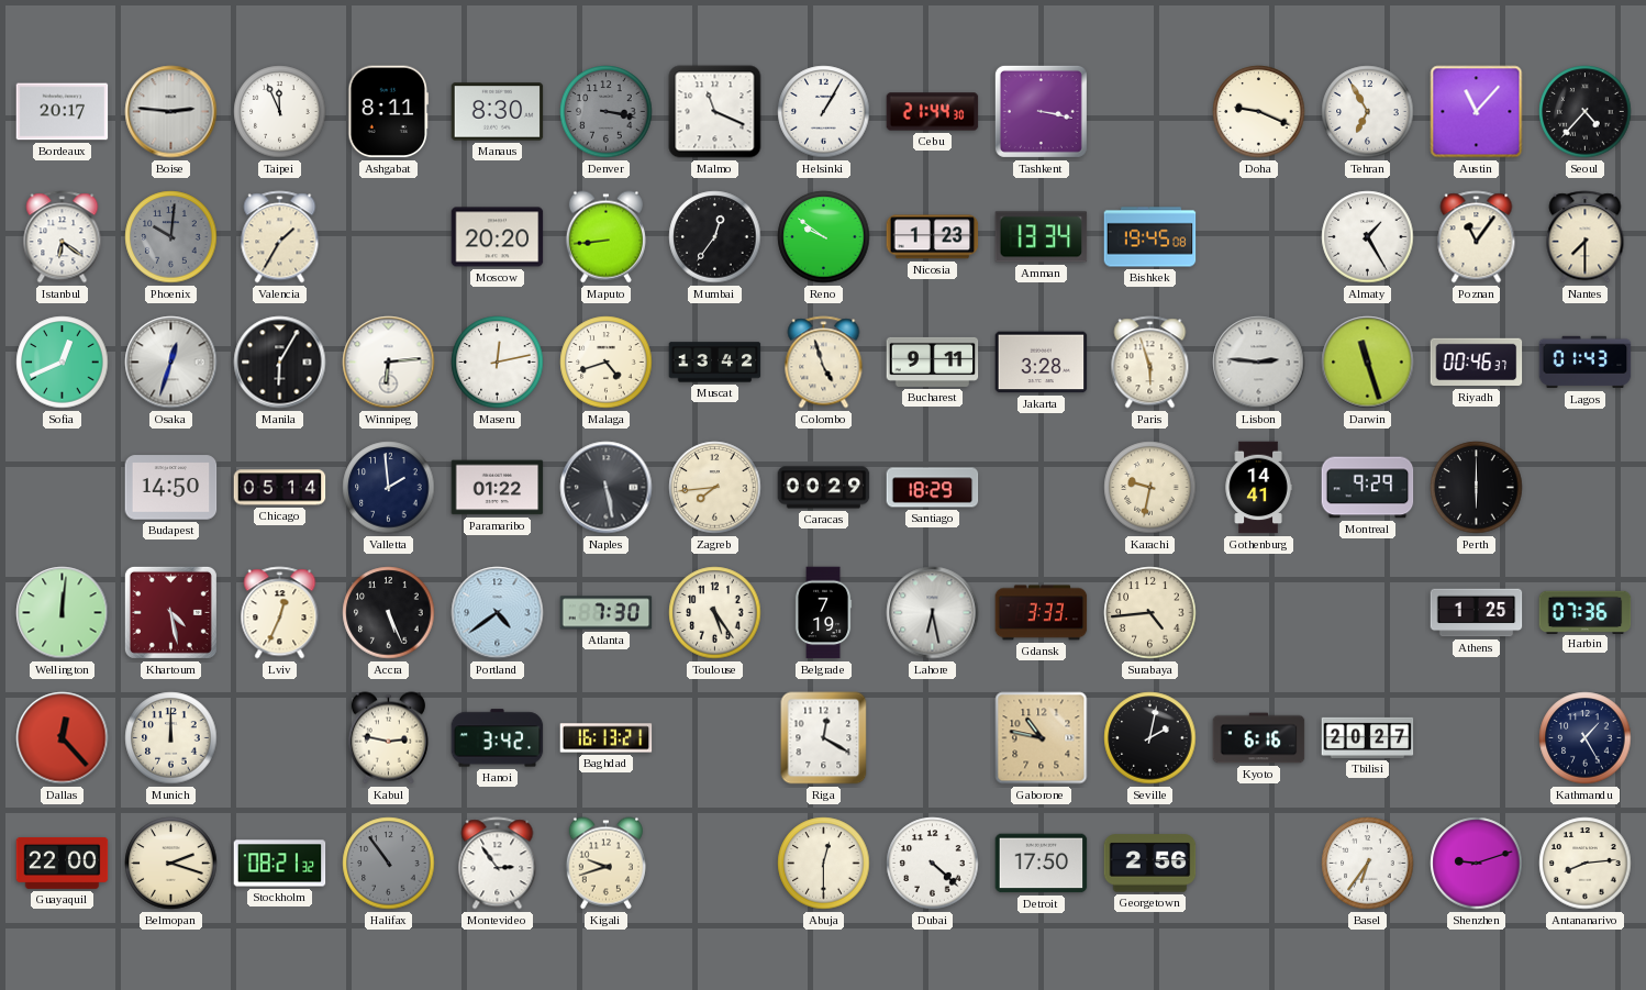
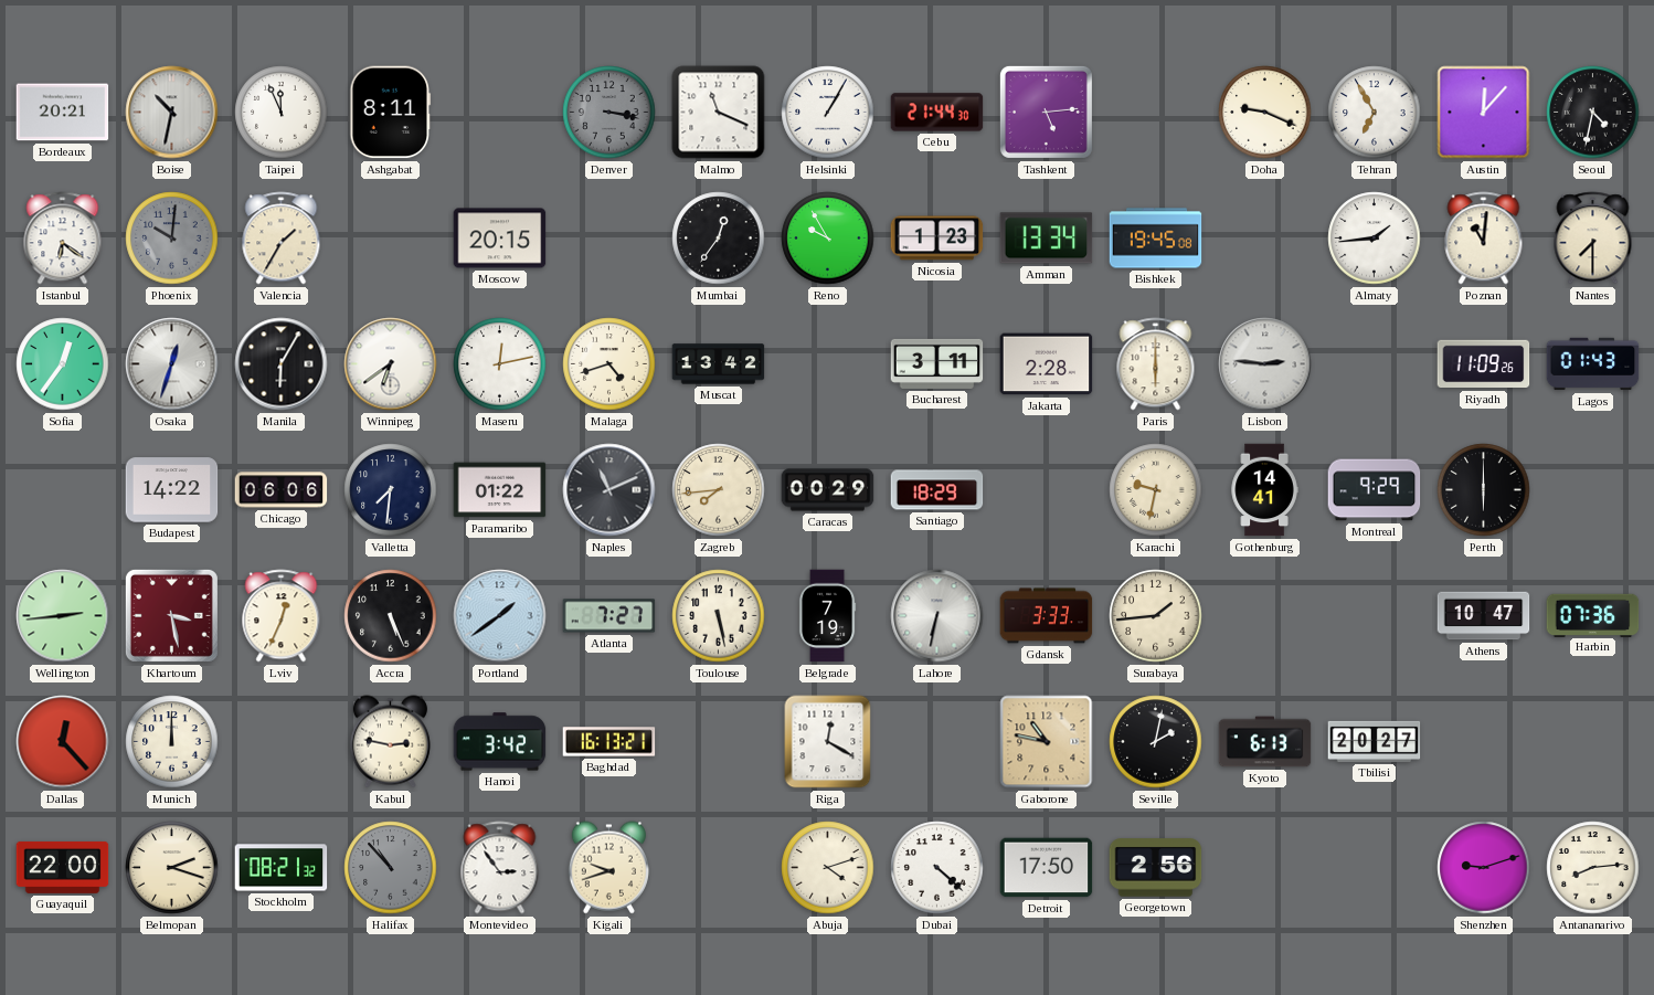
Bordeaux: 20:17 -> 20:21 (63, 113)
Boise: 2:46 -> 10:32 (172, 113)
Manaus: 8:30 -> none (498, 112)
Tashkent: 3:17 -> 5:14 (1046, 112)
Austin: 11:07 -> 12:07 (1484, 113)
Seoul: 4:37 -> 4:32 (1593, 113)
Moscow: 20:20 -> 20:15 (500, 239)
Maputo: 8:44 -> none (605, 237)
Reno: 9:51 -> 9:55 (828, 239)
Almaty: 1:25 -> 1:44 (1375, 239)
Poznan: 11:06 -> 11:01 (1484, 239)
Sofia: 12:41 -> 12:36 (63, 364)
Winnipeg: 6:14 -> 6:39 (391, 364)
Colombo: 4:57 -> none (824, 363)
Bucharest: 9:11 -> 3:11 (937, 363)
Jakarta: 3:28 -> 2:28 (1047, 364)
Paris: 5:57 -> 6:00 (1156, 364)
Darwin: 11:27 -> none (1368, 363)
Riyadh: 00:46 -> 11:09 (1484, 364)
Budapest: 14:50 -> 14:22 (172, 490)
Chicago: 05:14 -> 06:06 (282, 490)
Valletta: 1:59 -> 7:31 (391, 490)
Naples: 5:28 -> 11:11 (609, 490)
Wellington: 12:01 -> 2:44 (63, 616)
Khartoum: 4:28 -> 3:28 (171, 615)
Portland: 4:39 -> 1:39 (500, 616)
Atlanta: 7:30 -> 7:27 (609, 616)
Toulouse: 5:24 -> 5:28 (719, 616)
Lahore: 6:28 -> 6:32 (937, 616)
Surabaya: 4:44 -> 1:44 (1156, 616)
Athens: 1:25 -> 10:47 (1484, 616)
Kyoto: 6:16 -> 6:13 (1265, 742)
Kathmandu: 1:25 -> none (1586, 738)
Halifax: 10:54 -> 10:53 (391, 868)
Abuja: 12:30 -> 4:12 (828, 868)
Basel: 6:36 -> none (1368, 864)
